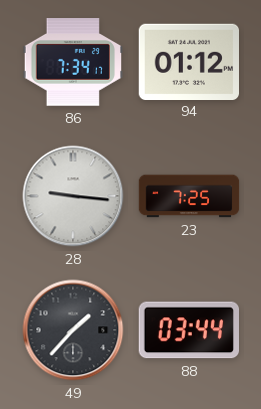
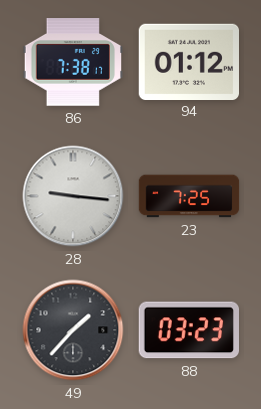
86: 7:34 -> 7:38 (72, 62)
88: 03:44 -> 03:23 (188, 330)
